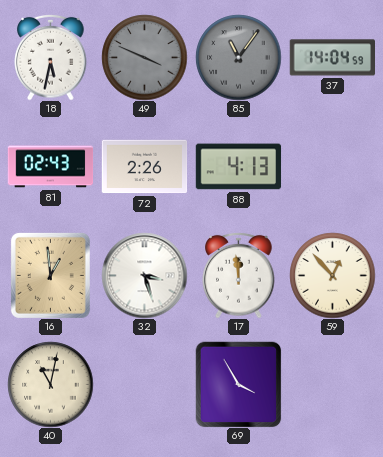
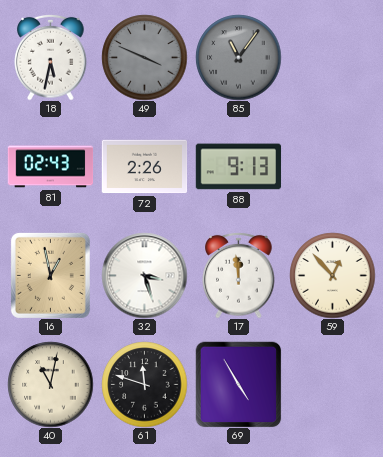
37: 14:04 -> none (332, 58)
88: 4:13 -> 9:13 (238, 167)
16: 12:59 -> 12:58 (50, 275)
61: none -> 11:48 (144, 384)
69: 3:55 -> 4:55 (238, 384)
